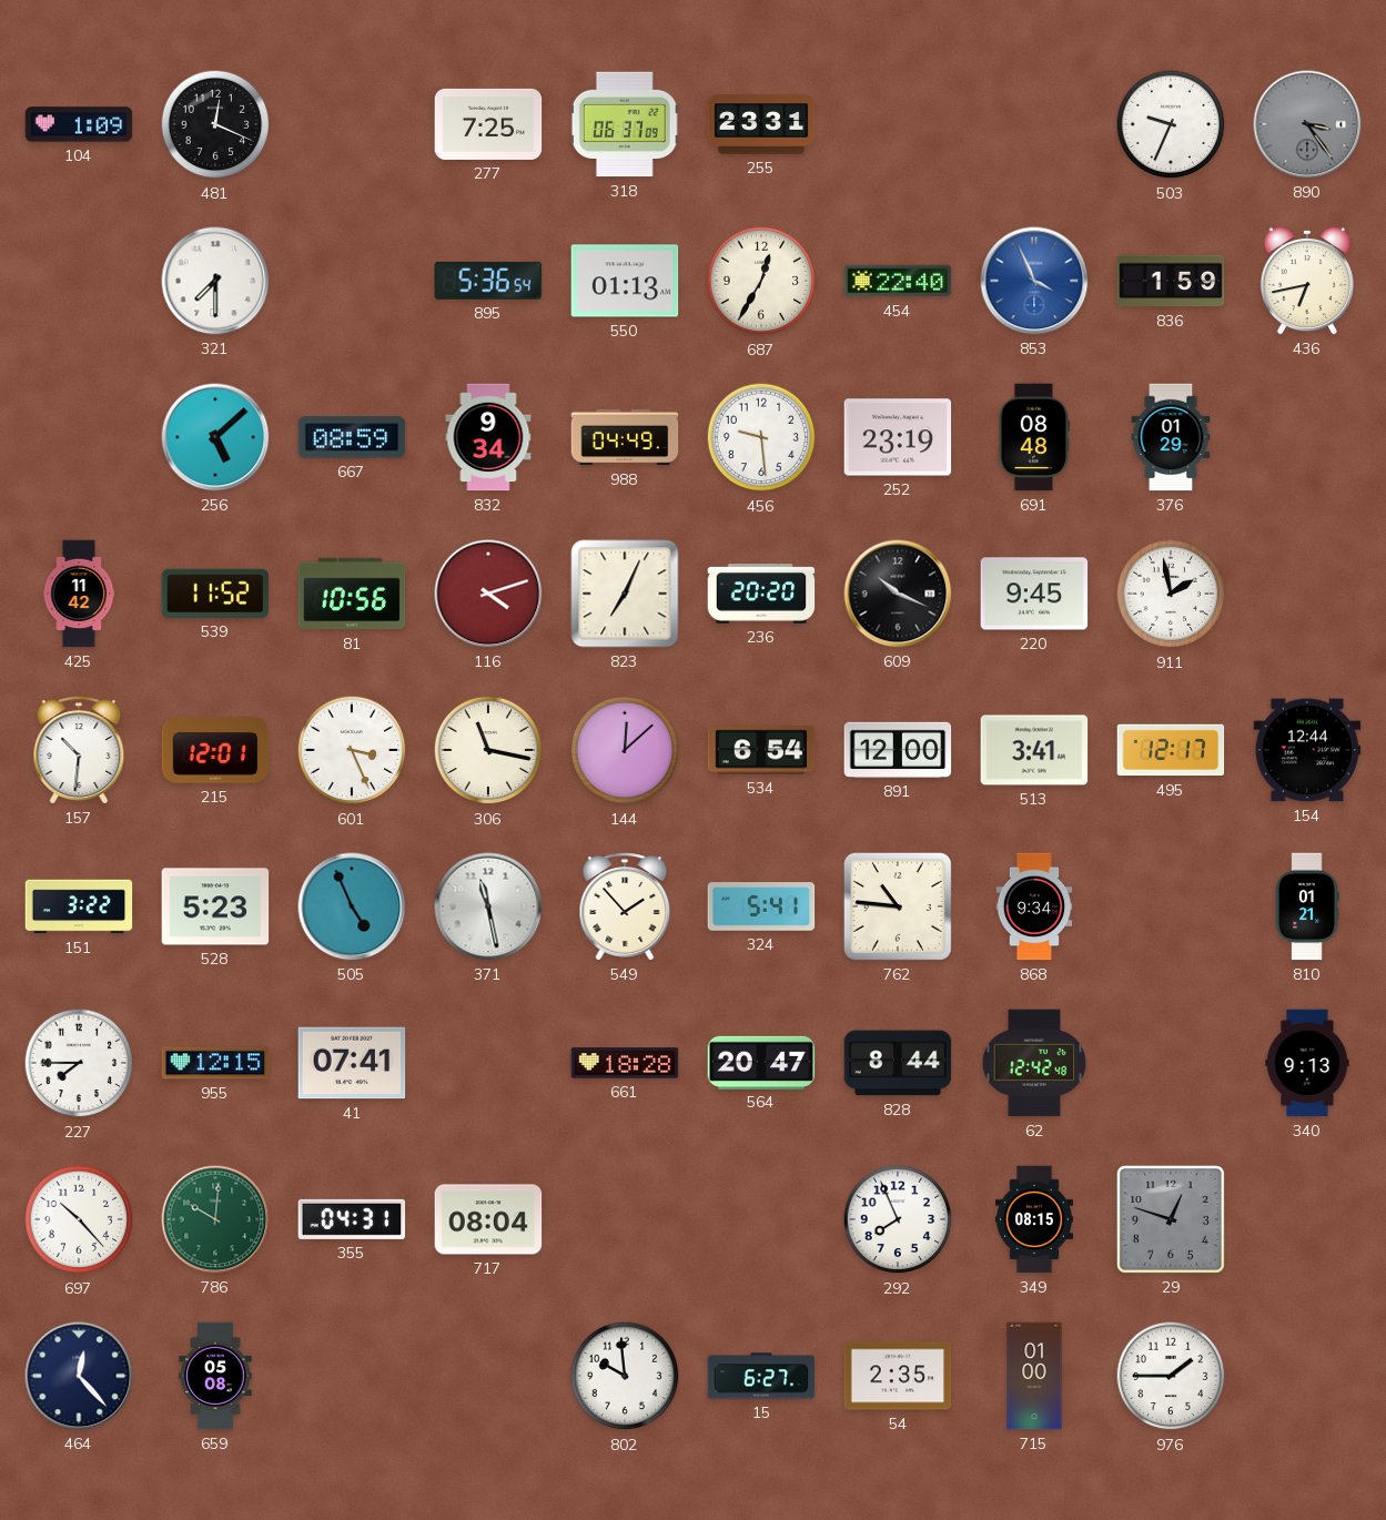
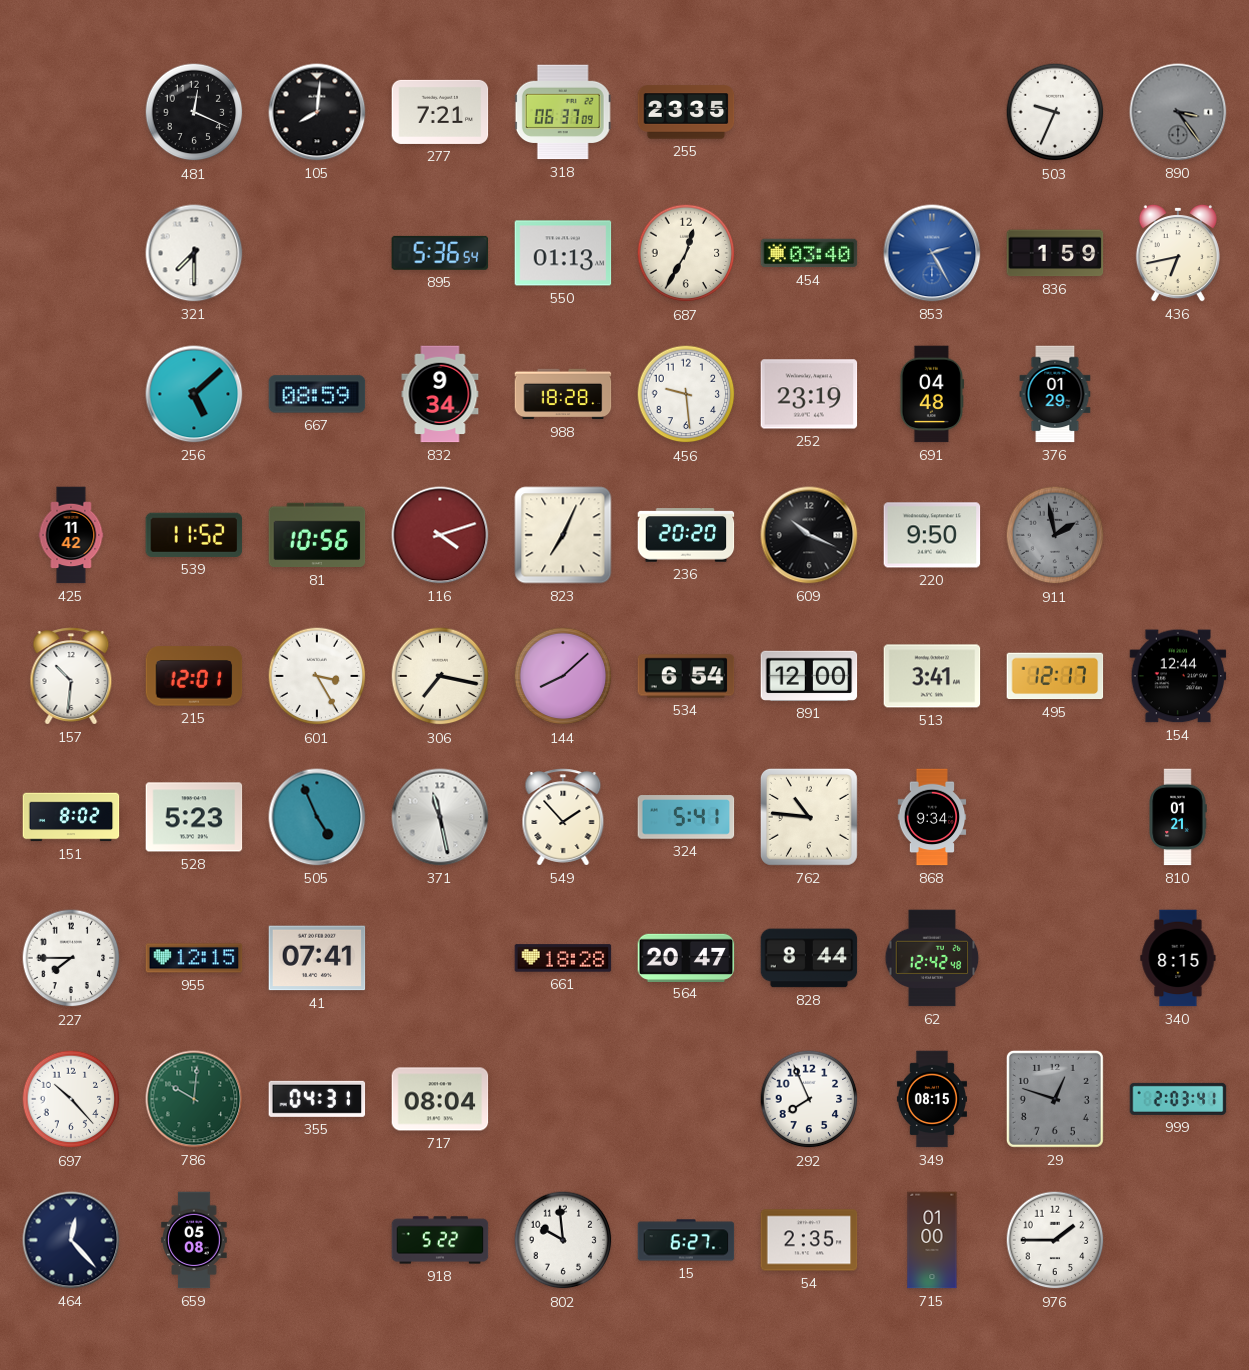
104: 1:09 -> none (79, 124)
105: none -> 8:01 (317, 112)
277: 7:25 -> 7:21 (440, 112)
255: 23:31 -> 23:35 (686, 112)
454: 22:40 -> 03:40 (809, 253)
853: 3:56 -> 2:25 (932, 253)
988: 04:49 -> 18:28 (563, 394)
691: 08:48 -> 04:48 (931, 394)
220: 9:45 -> 9:50 (932, 535)
911 dial: white -> grey (1055, 535)
601: 3:26 -> 3:25 (317, 676)
306: 11:17 -> 7:17 (440, 676)
144: 12:08 -> 8:08 (563, 676)
151: 3:22 -> 8:02 (71, 817)
340: 9:13 -> 8:15 (1178, 958)
999: none -> 2:03 (1178, 1099)
918: none -> 5:22 (440, 1240)
